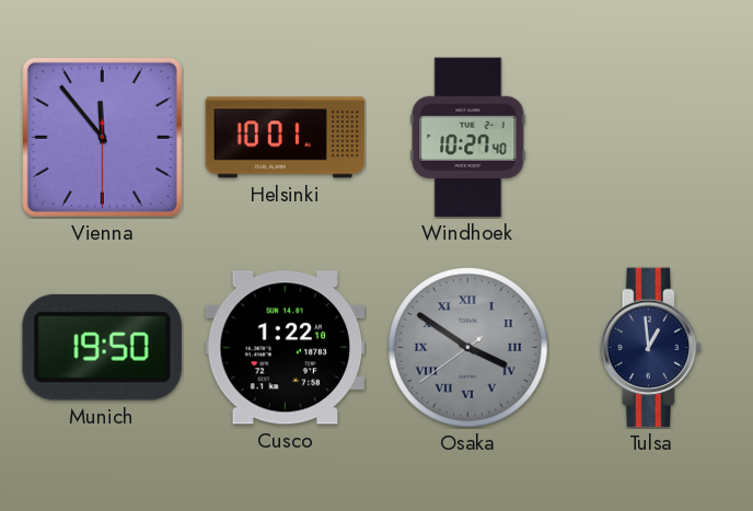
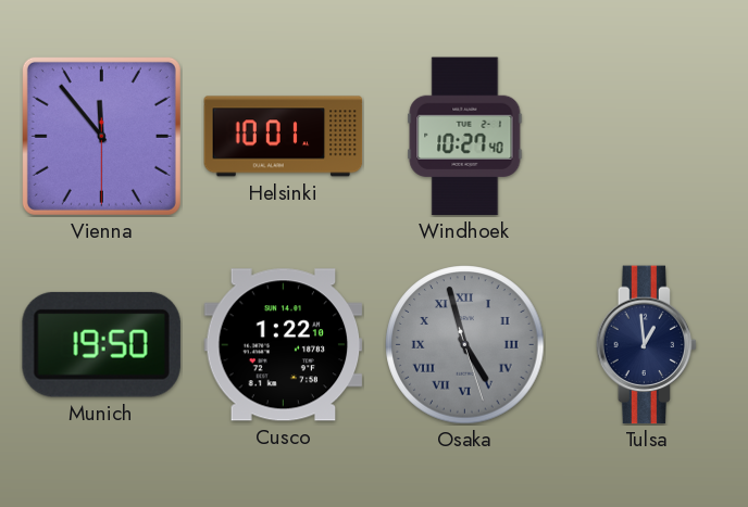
Osaka: 3:50 -> 4:57 (465, 345)
